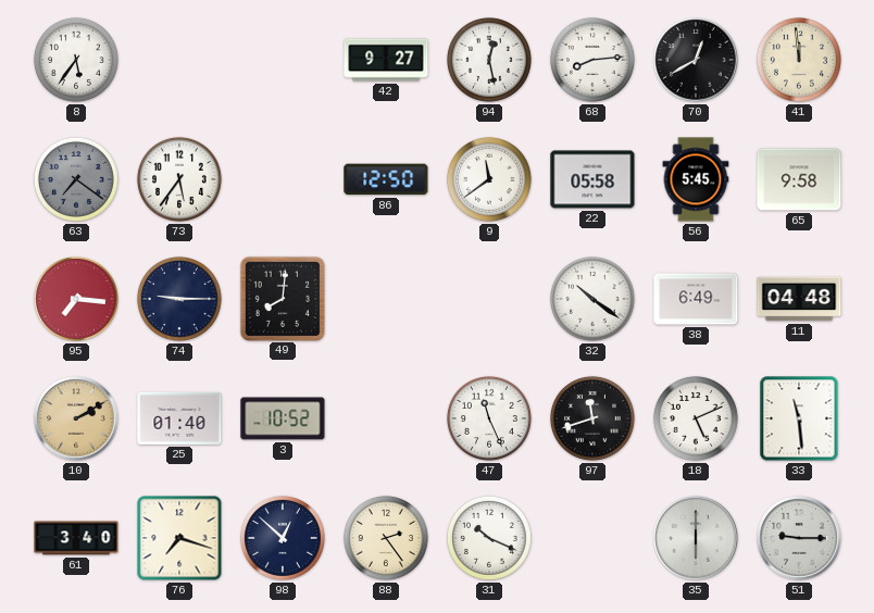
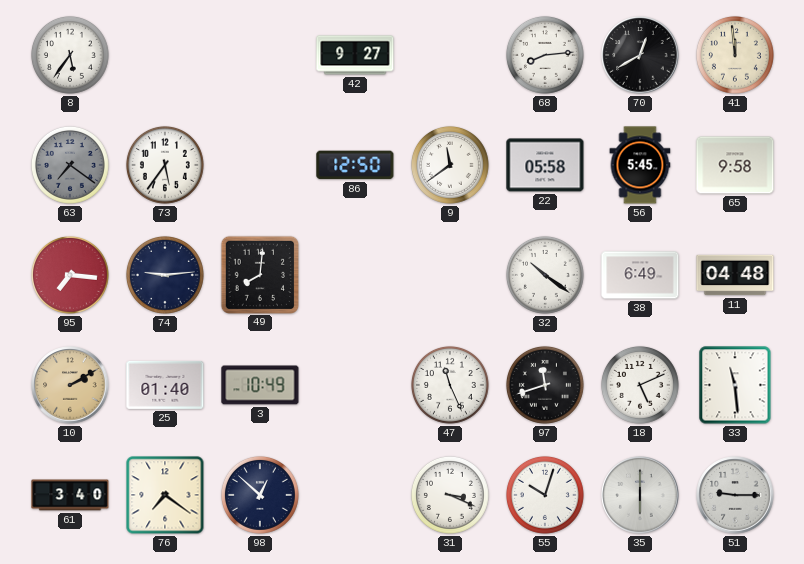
94: 12:28 -> none (489, 60)
74: 9:15 -> 9:14 (165, 275)
3: 10:52 -> 10:49 (260, 385)
76: 7:18 -> 7:21 (165, 495)
88: 2:24 -> none (386, 538)
31: 10:19 -> 3:19 (450, 495)
55: none -> 10:03 (545, 495)
